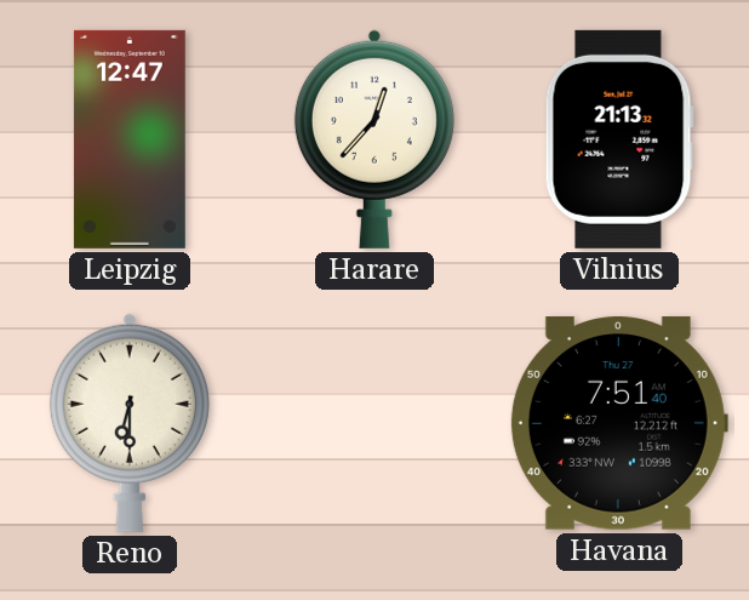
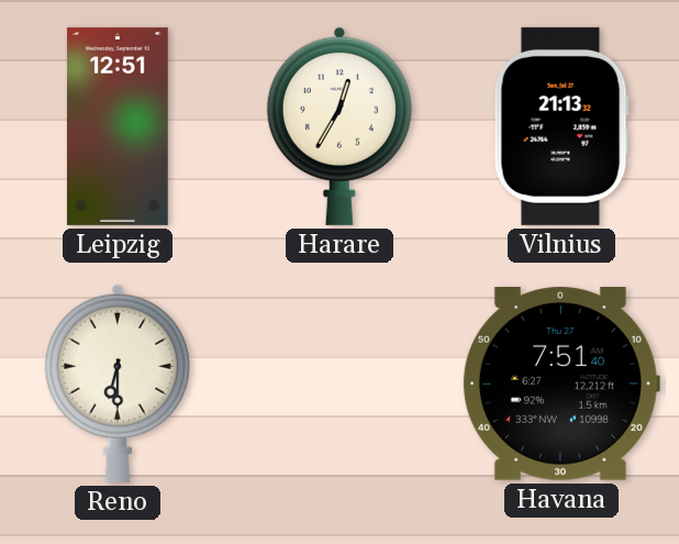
Leipzig: 12:47 -> 12:51 (118, 126)
Harare: 12:37 -> 12:35 (340, 126)
